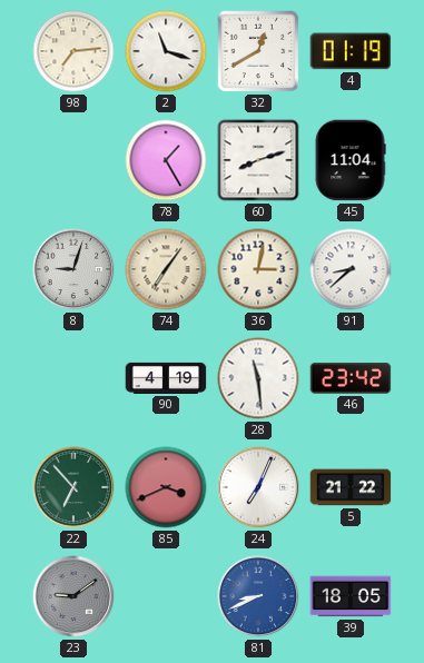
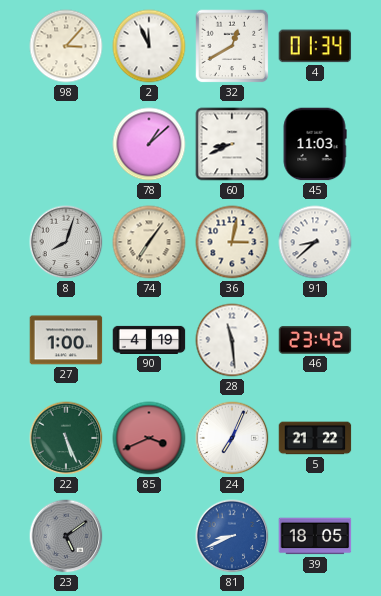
98: 7:14 -> 3:07 (66, 46)
2: 11:18 -> 11:56 (149, 46)
4: 01:19 -> 01:34 (315, 46)
78: 1:25 -> 1:08 (149, 144)
60: 8:12 -> 8:41 (232, 144)
45: 11:04 -> 11:03 (315, 144)
8: 9:03 -> 8:03 (66, 242)
27: none -> 1:00 (66, 340)
22: 6:53 -> 5:26 (66, 438)
23: 9:09 -> 5:09 (66, 536)
